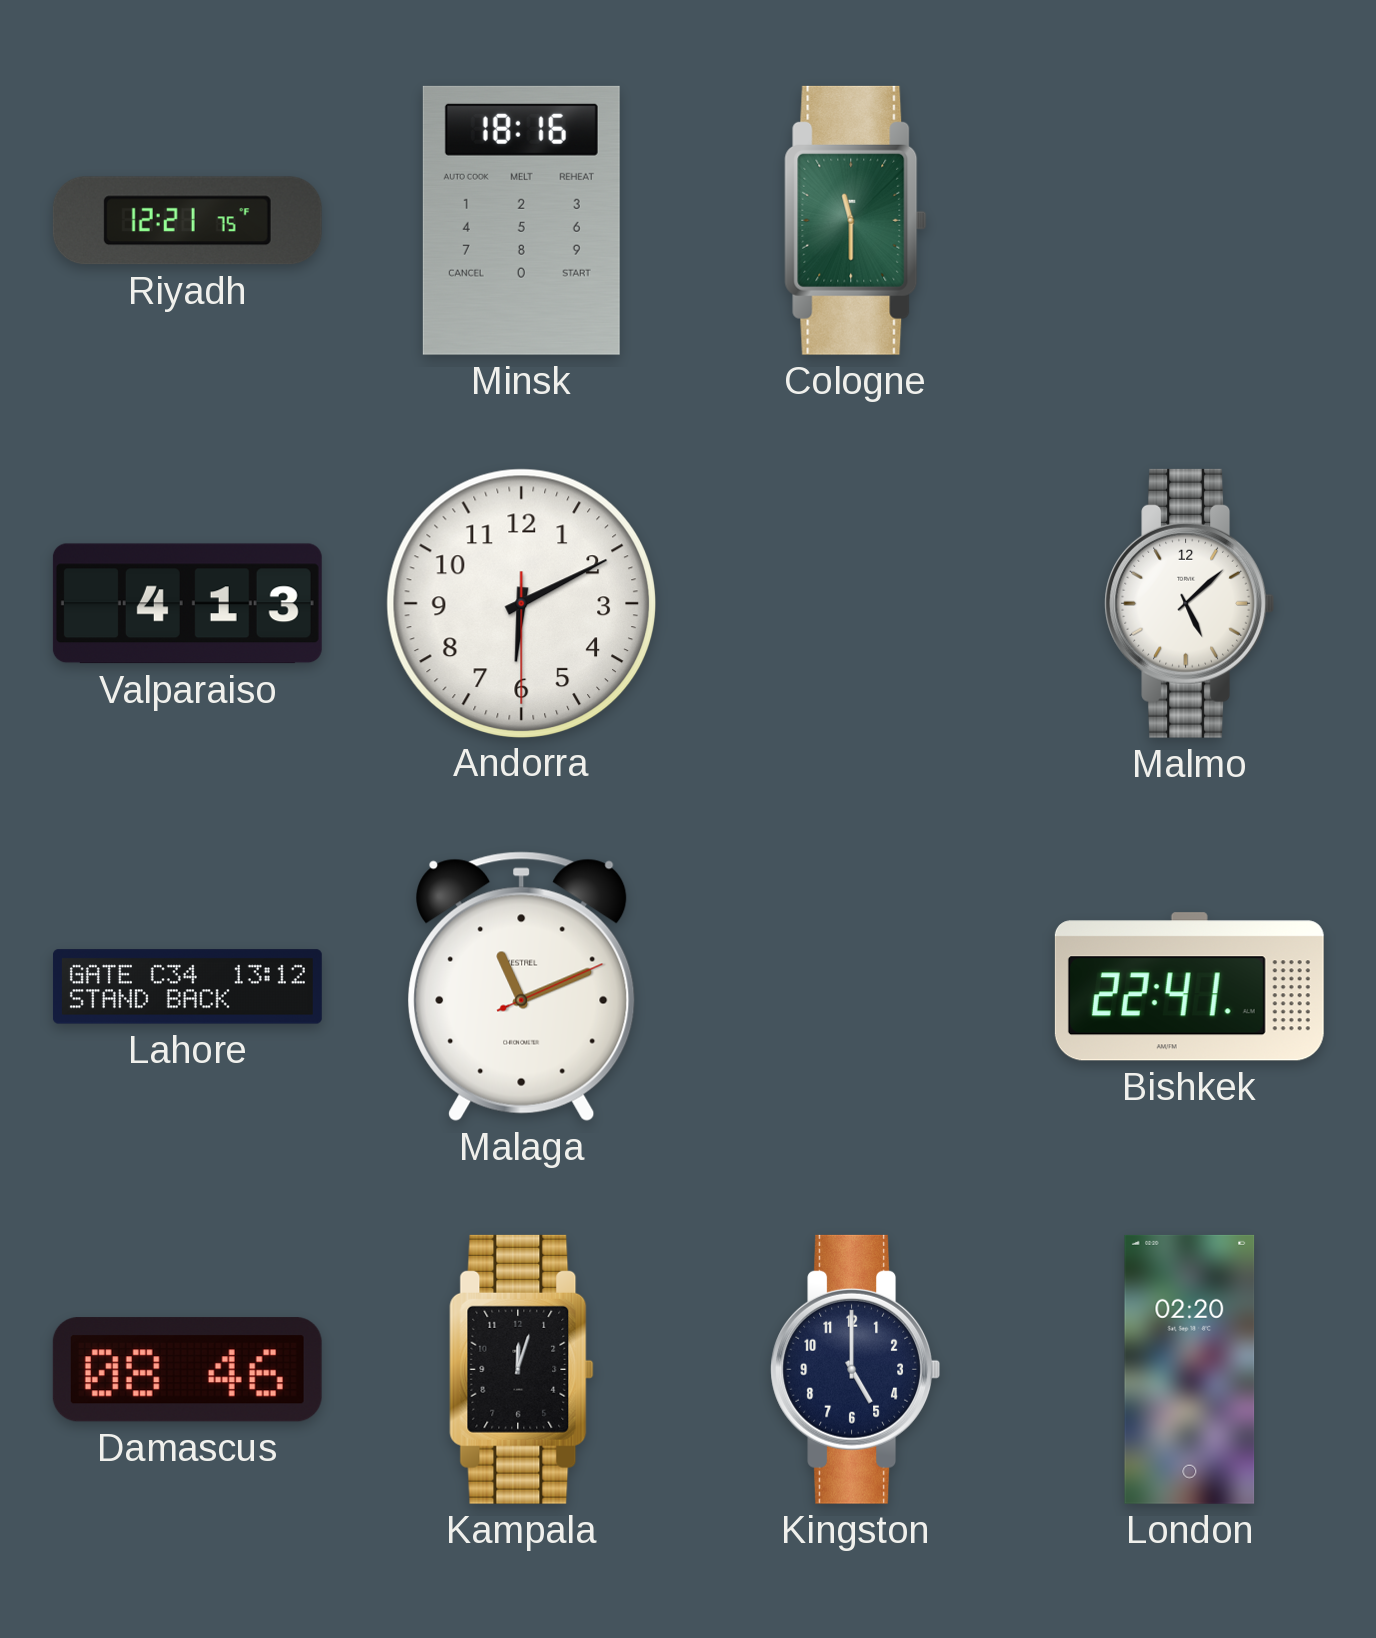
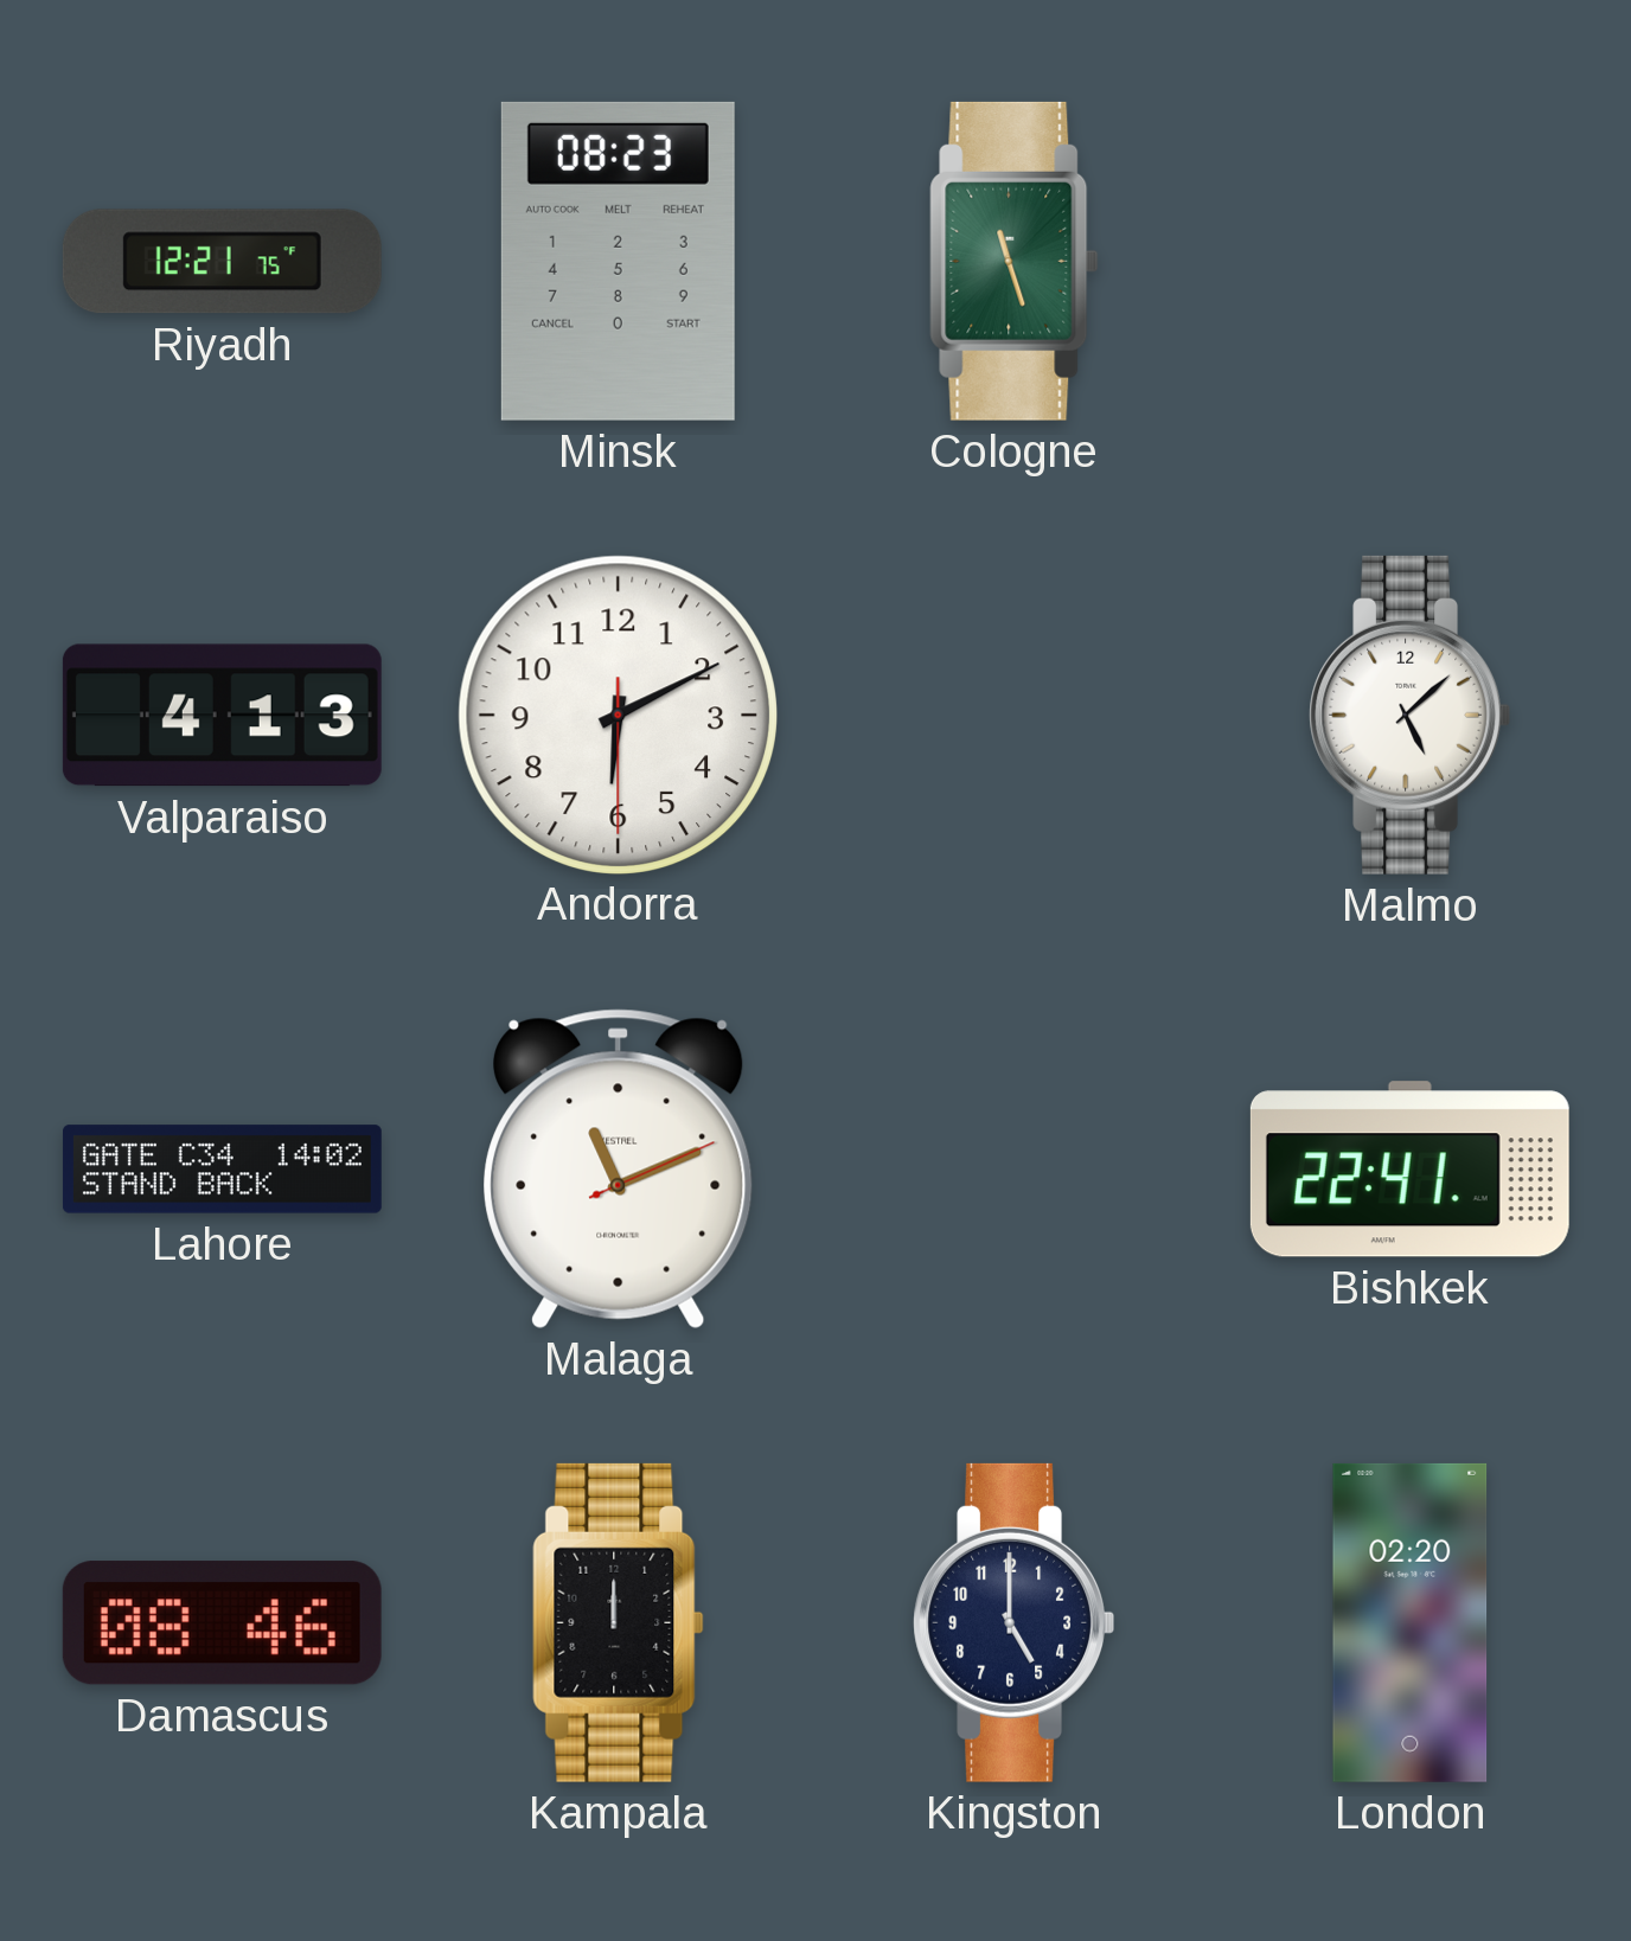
Minsk: 18:16 -> 08:23 (618, 261)
Cologne: 11:30 -> 11:27 (1015, 261)
Lahore: 13:12 -> 14:02 (222, 1170)
Kampala: 12:03 -> 12:00 (619, 1622)
